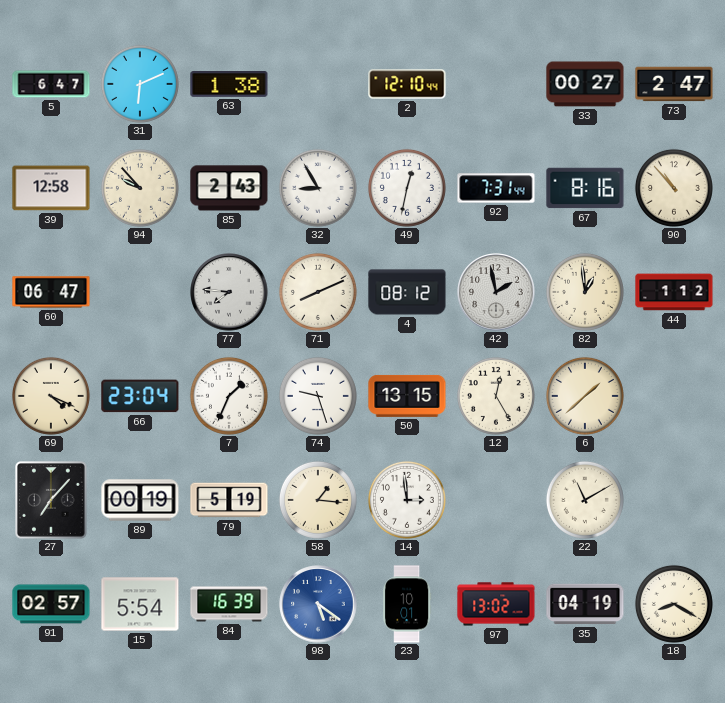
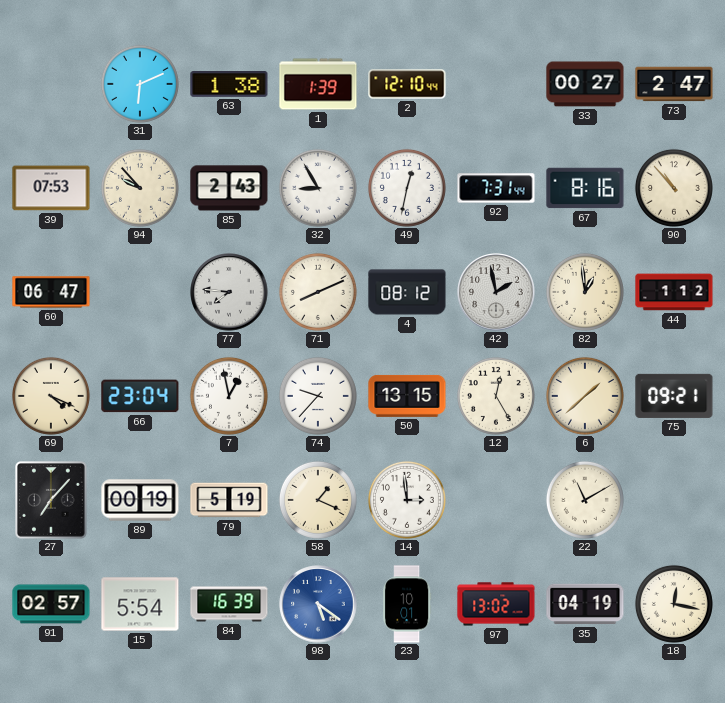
5: 6:47 -> none (51, 84)
1: none -> 1:39 (318, 84)
39: 12:58 -> 07:53 (51, 188)
7: 1:34 -> 12:58 (229, 396)
74: 9:27 -> 9:37 (318, 396)
75: none -> 09:21 (674, 396)
58: 1:16 -> 1:19 (318, 500)
18: 8:20 -> 12:17 (674, 604)
